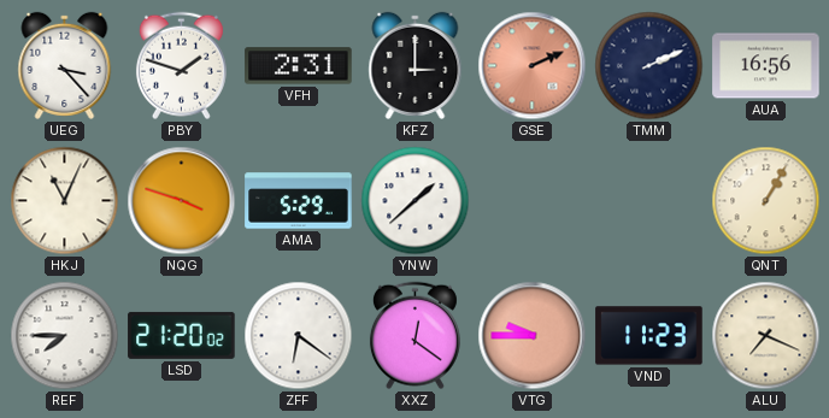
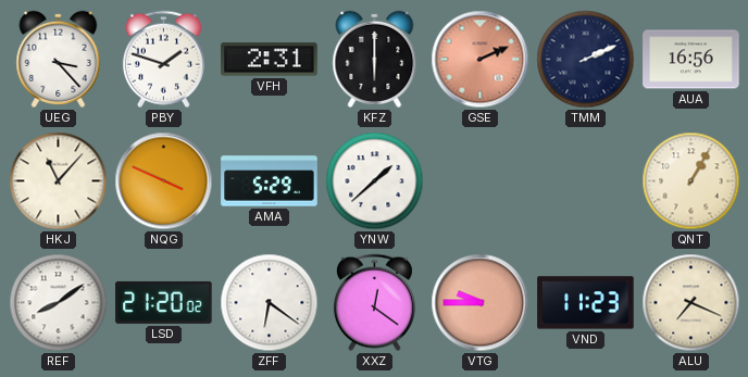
KFZ: 3:00 -> 6:00 (375, 59)
HKJ: 11:04 -> 11:07 (59, 181)
NQG: 3:48 -> 3:49 (164, 181)
REF: 7:45 -> 8:09 (59, 303)
